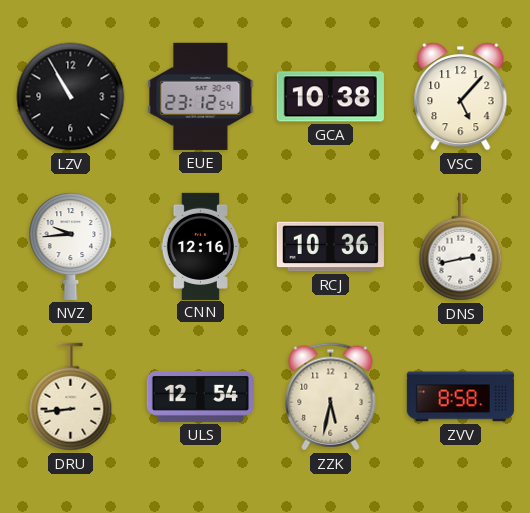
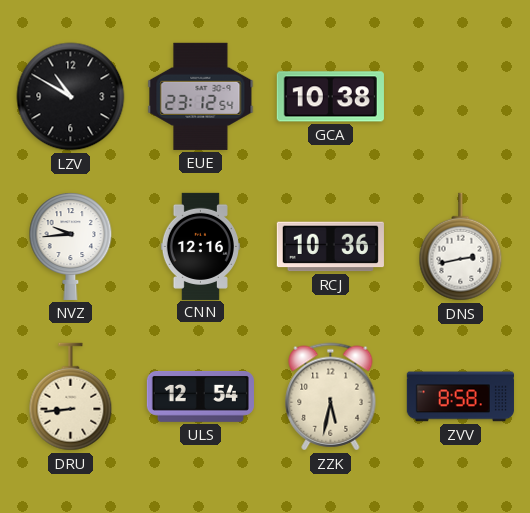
LZV: 10:55 -> 10:50 (71, 97)
VSC: 5:07 -> none (461, 97)
